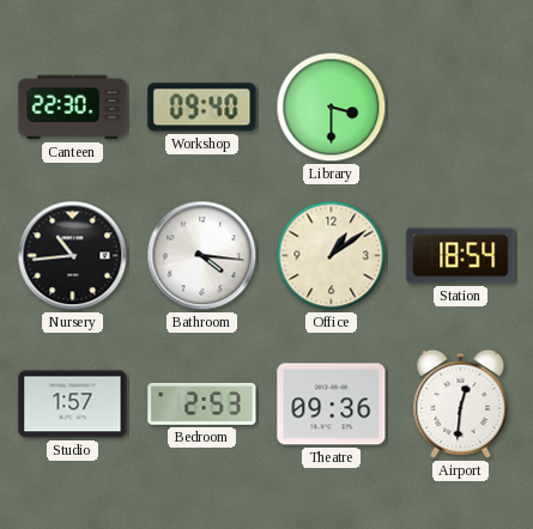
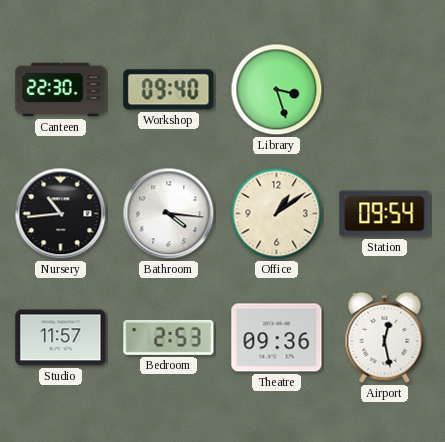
Library: 3:30 -> 3:27 (277, 90)
Station: 18:54 -> 09:54 (385, 214)
Studio: 1:57 -> 11:57 (61, 338)
Airport: 12:31 -> 12:28 (385, 337)
